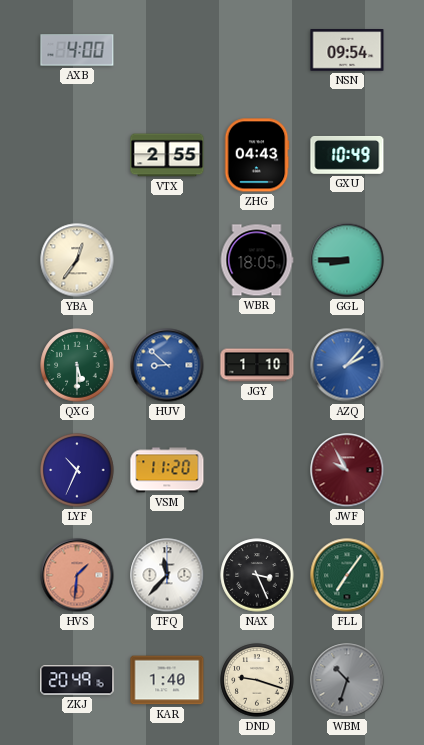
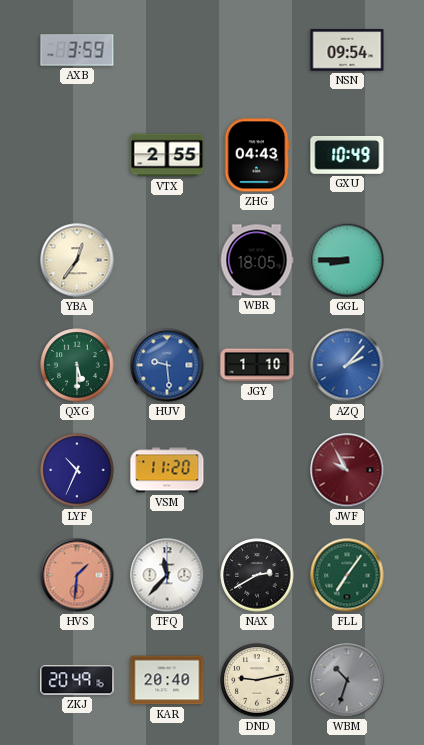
AXB: 4:00 -> 3:59 (77, 50)
HUV: 8:52 -> 9:29 (167, 365)
NAX: 3:26 -> 2:40 (257, 575)
KAR: 1:40 -> 20:40 (167, 680)
DND: 9:18 -> 9:13 (257, 680)
